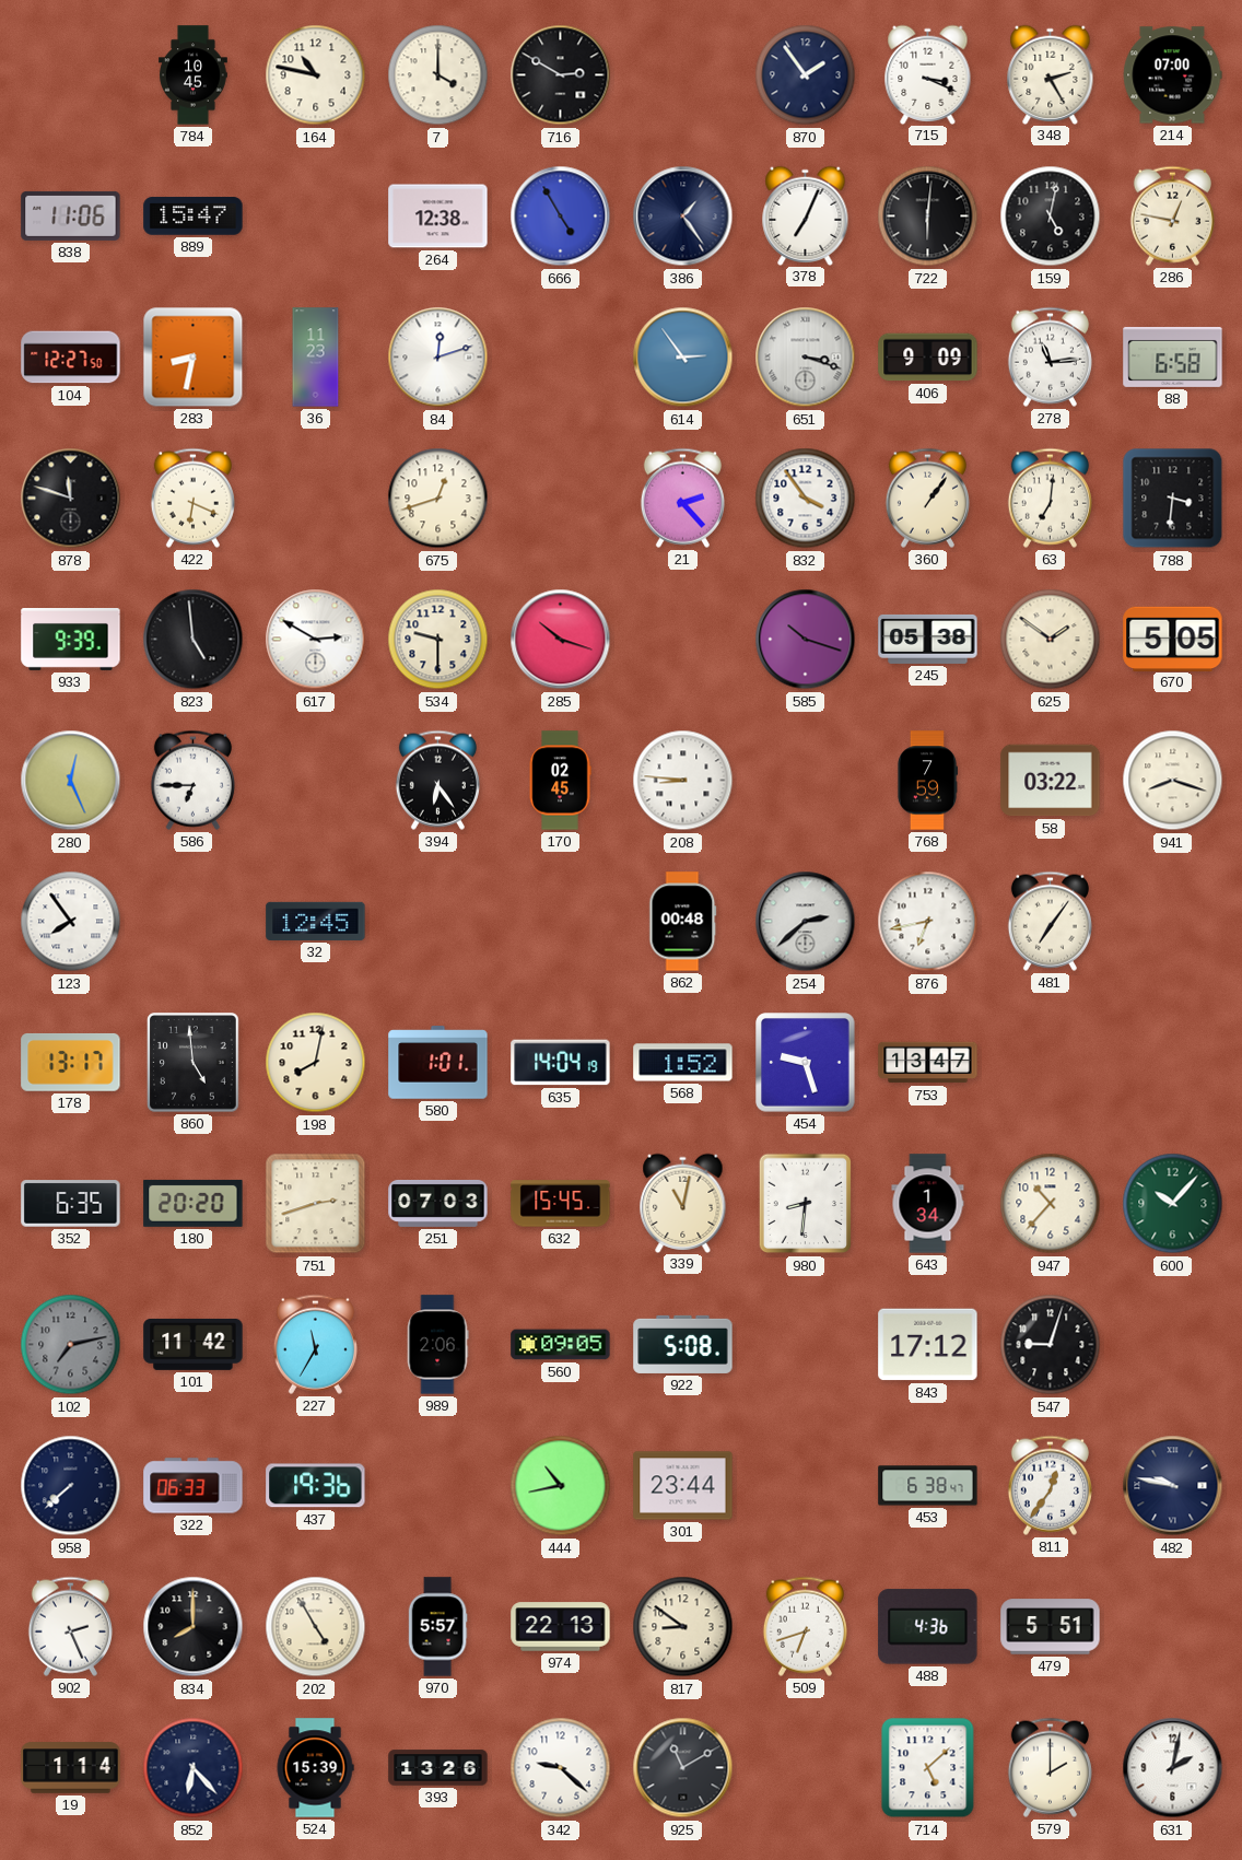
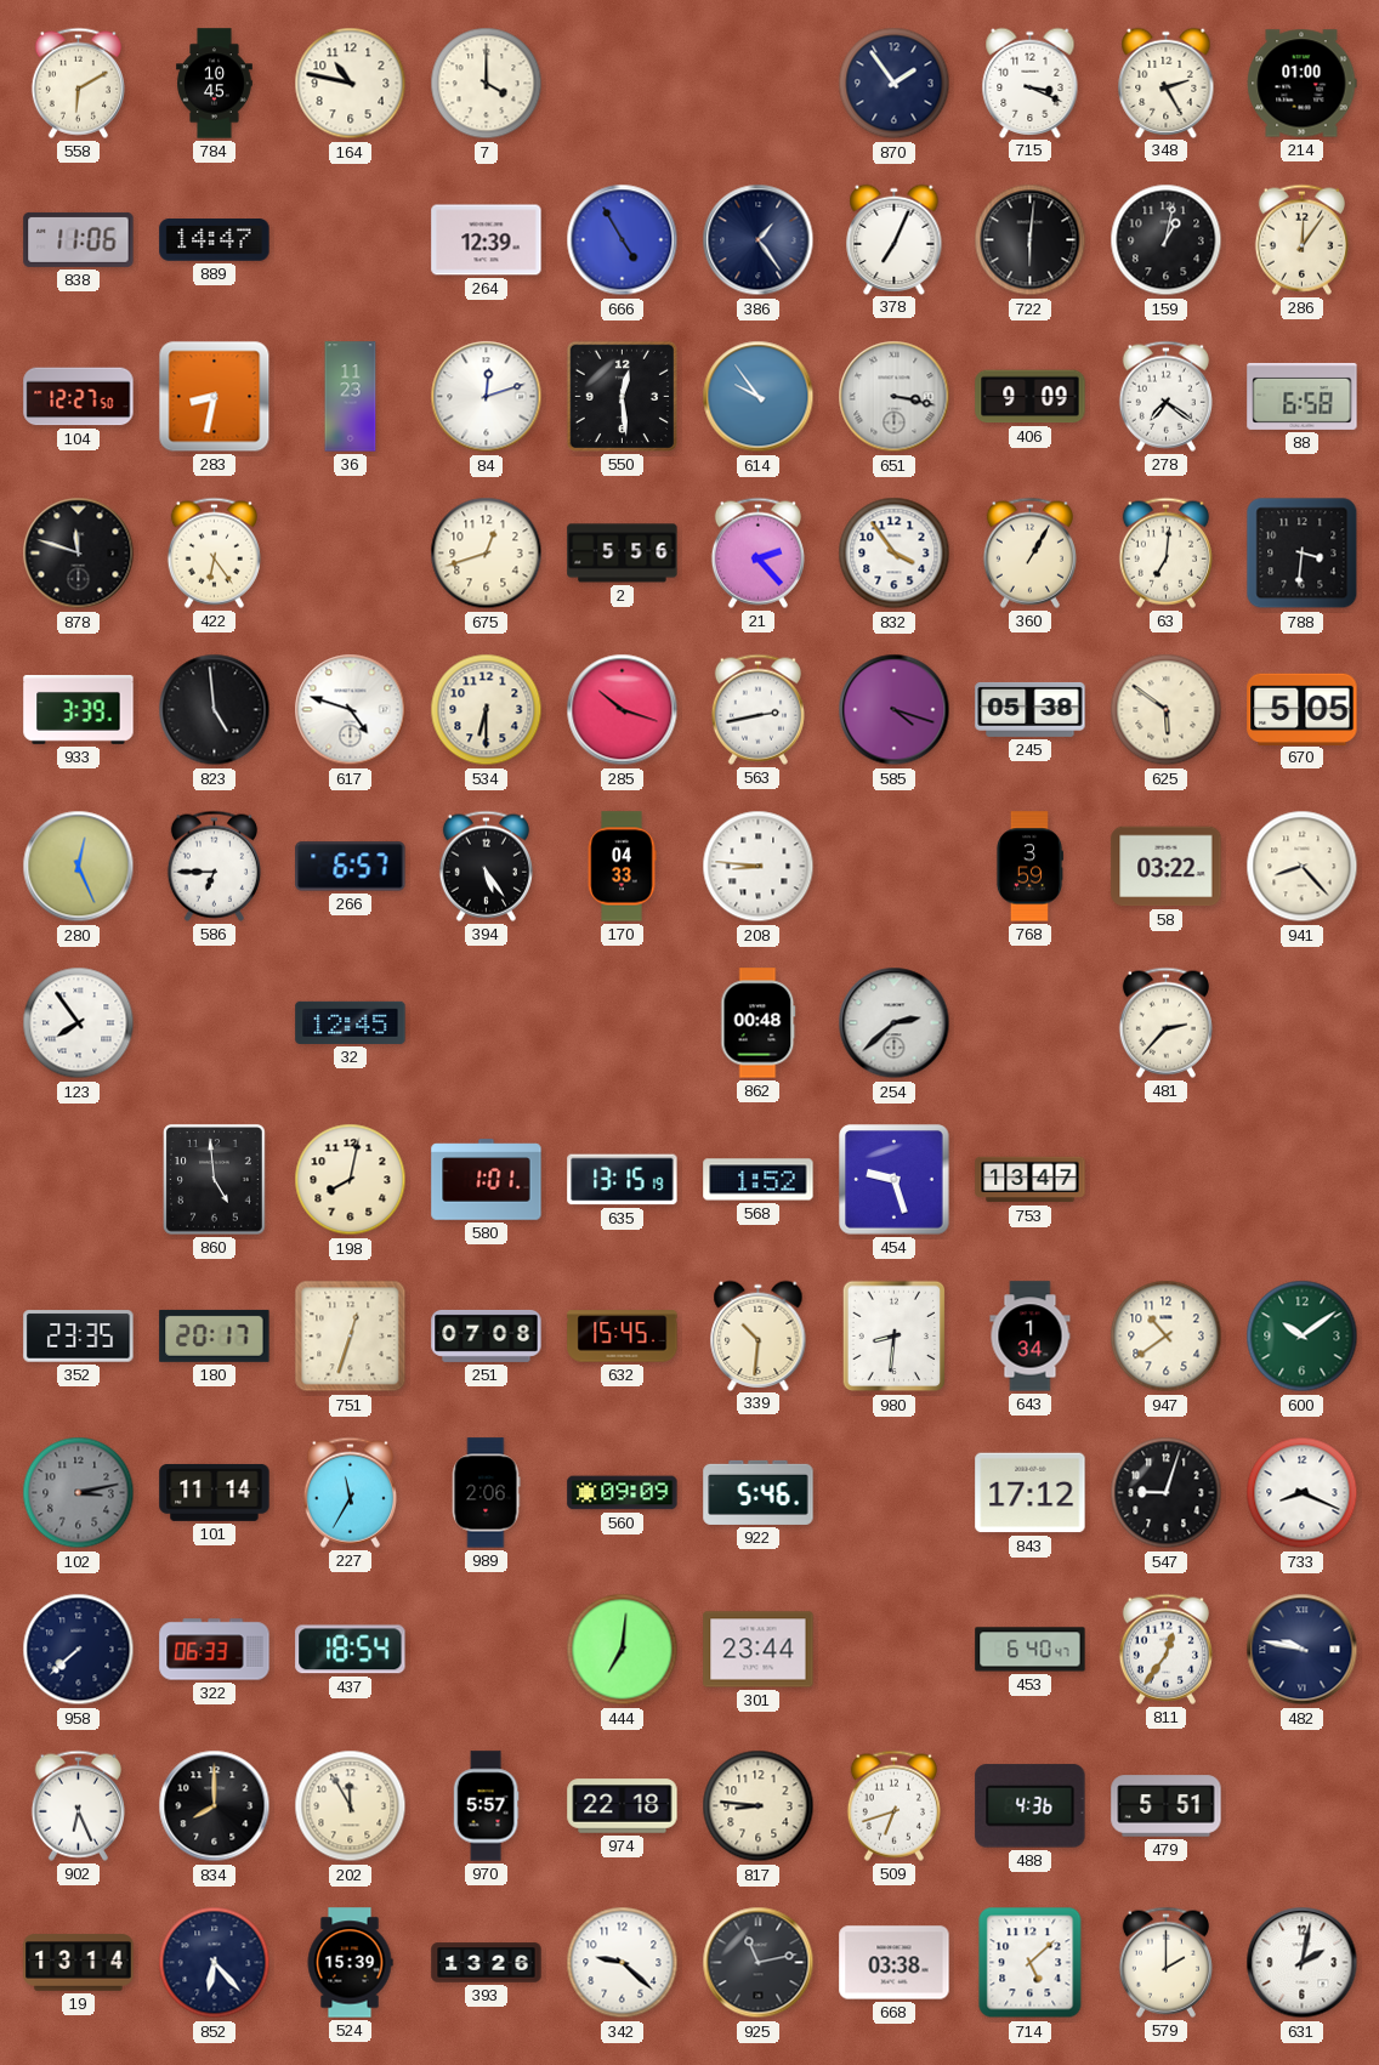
558: none -> 6:10 (78, 83)
716: 2:50 -> none (561, 75)
214: 07:00 -> 01:00 (1301, 84)
889: 15:47 -> 14:47 (215, 240)
264: 12:38 -> 12:39 (487, 240)
159: 5:02 -> 1:02 (1167, 240)
286: 12:47 -> 12:06 (1301, 239)
550: none -> 12:29 (622, 396)
614: 2:54 -> 9:54 (759, 397)
651: 3:18 -> 3:17 (895, 397)
278: 11:14 -> 7:21 (1165, 396)
422: 6:19 -> 6:24 (214, 552)
2: none -> 5:56 (623, 554)
360: 1:06 -> 1:05 (1029, 552)
933: 9:39 -> 3:39 (79, 710)
617: 2:50 -> 4:48 (351, 710)
534: 9:30 -> 6:30 (487, 710)
563: none -> 2:43 (757, 709)
585: 10:18 -> 4:18 (895, 710)
625: 1:51 -> 5:51 (1167, 710)
266: none -> 6:57 (351, 867)
394: 6:24 -> 5:24 (486, 866)
170: 02:45 -> 04:33 (622, 867)
768: 7:59 -> 3:59 (1029, 867)
941: 8:18 -> 8:23 (1303, 867)
876: 6:43 -> none (928, 922)
481: 7:06 -> 2:37 (1165, 1022)
178: 13:17 -> none (71, 1062)
635: 14:04 -> 13:15 (623, 1180)
352: 6:35 -> 23:35 (79, 1337)
180: 20:20 -> 20:17 (215, 1335)
751: 2:42 -> 12:33 (351, 1337)
251: 07:03 -> 07:08 (487, 1335)
339: 11:02 -> 10:31 (759, 1335)
947: 10:37 -> 10:39 (1167, 1337)
600: 10:07 -> 10:09 (1303, 1337)
102: 7:13 -> 3:13 (79, 1493)
101: 11:42 -> 11:14 (215, 1492)
560: 09:05 -> 09:09 (623, 1493)
922: 5:08 -> 5:46 (759, 1492)
733: none -> 8:19 (1303, 1493)
437: 19:36 -> 18:54 (351, 1650)
444: 10:43 -> 7:01 (623, 1650)
453: 6:38 -> 6:40 (1031, 1650)
902: 2:26 -> 6:26 (78, 1805)
202: 4:55 -> 11:55 (351, 1806)
974: 22:13 -> 22:18 (623, 1806)
817: 8:51 -> 8:46 (759, 1806)
19: 1:14 -> 13:14 (79, 1963)
925: 11:10 -> 11:13 (759, 1963)
668: none -> 03:38 (895, 1963)
